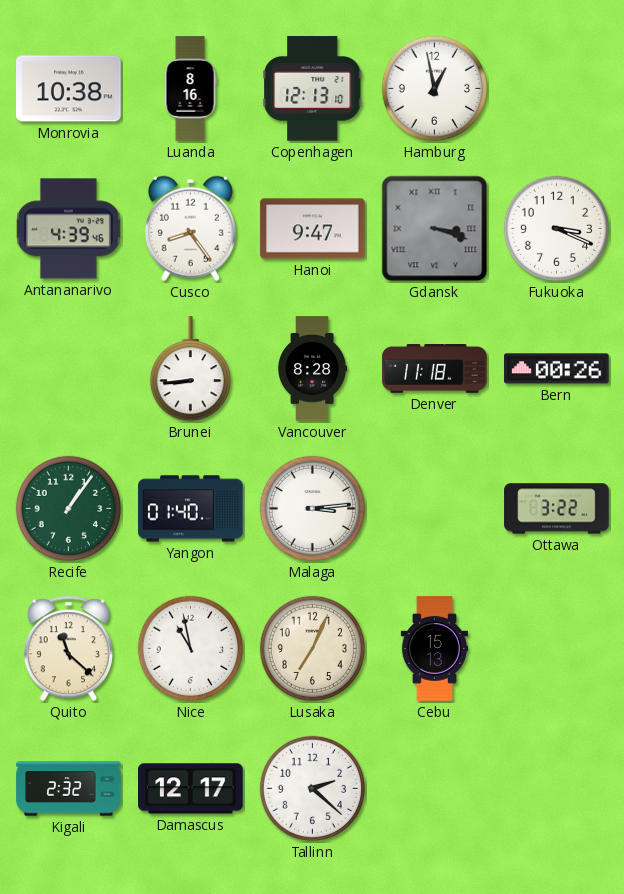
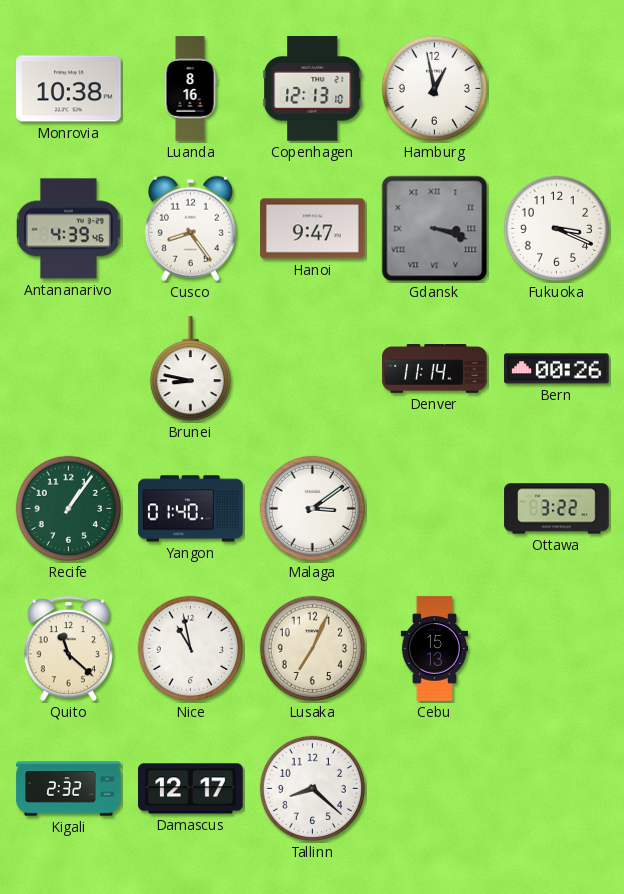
Brunei: 8:44 -> 8:47 (190, 369)
Vancouver: 8:28 -> none (313, 369)
Denver: 11:18 -> 11:14 (435, 369)
Malaga: 3:14 -> 3:09 (312, 508)
Tallinn: 2:22 -> 8:22 (312, 788)
